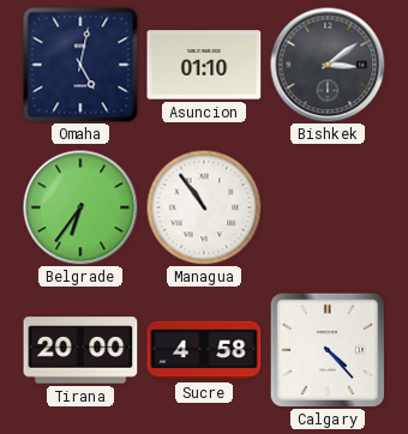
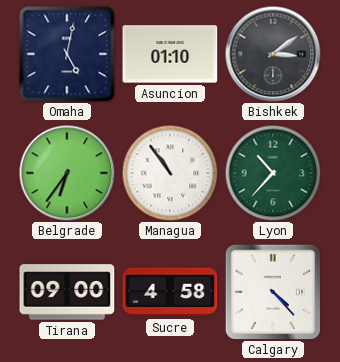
Lyon: none -> 10:37 (273, 173)
Tirana: 20:00 -> 09:00 (67, 292)
